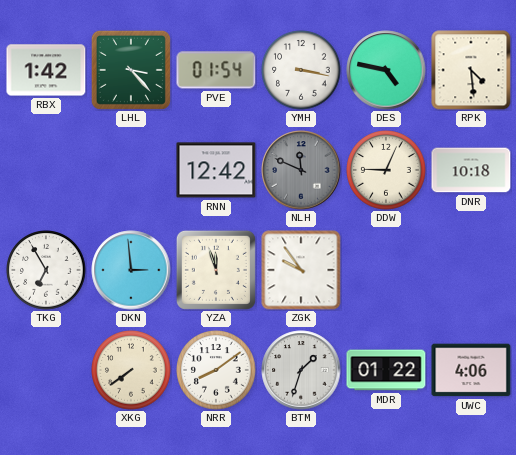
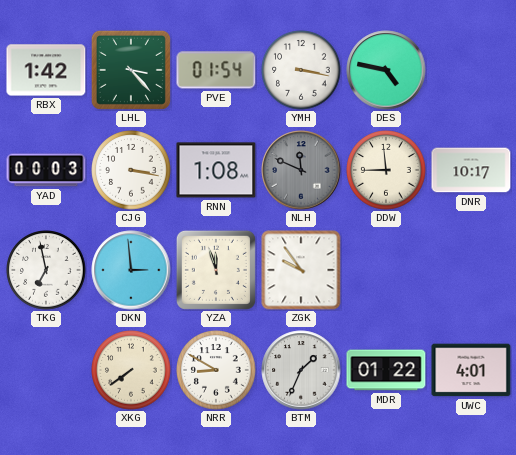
RPK: 4:29 -> none (471, 70)
YAD: none -> 00:03 (46, 170)
CJG: none -> 3:17 (131, 170)
RNN: 12:42 -> 1:08 (216, 170)
DDW: 9:04 -> 8:59 (386, 170)
DNR: 10:18 -> 10:17 (471, 170)
TKG: 6:55 -> 6:58 (46, 270)
NRR: 8:09 -> 8:50 (216, 370)
BTM: 1:33 -> 1:34 (301, 370)
UWC: 4:06 -> 4:01 (471, 370)
